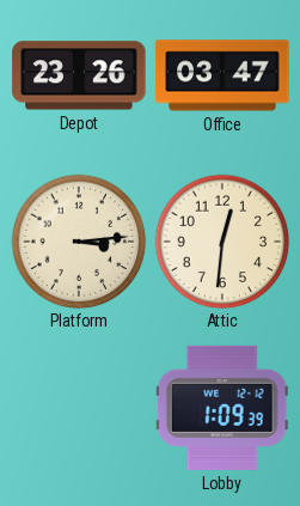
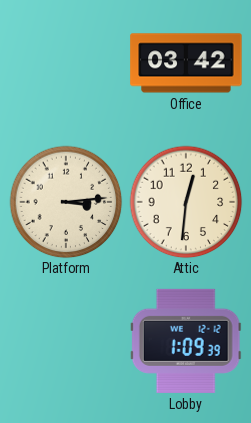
Depot: 23:26 -> none (79, 75)
Office: 03:47 -> 03:42 (186, 63)
